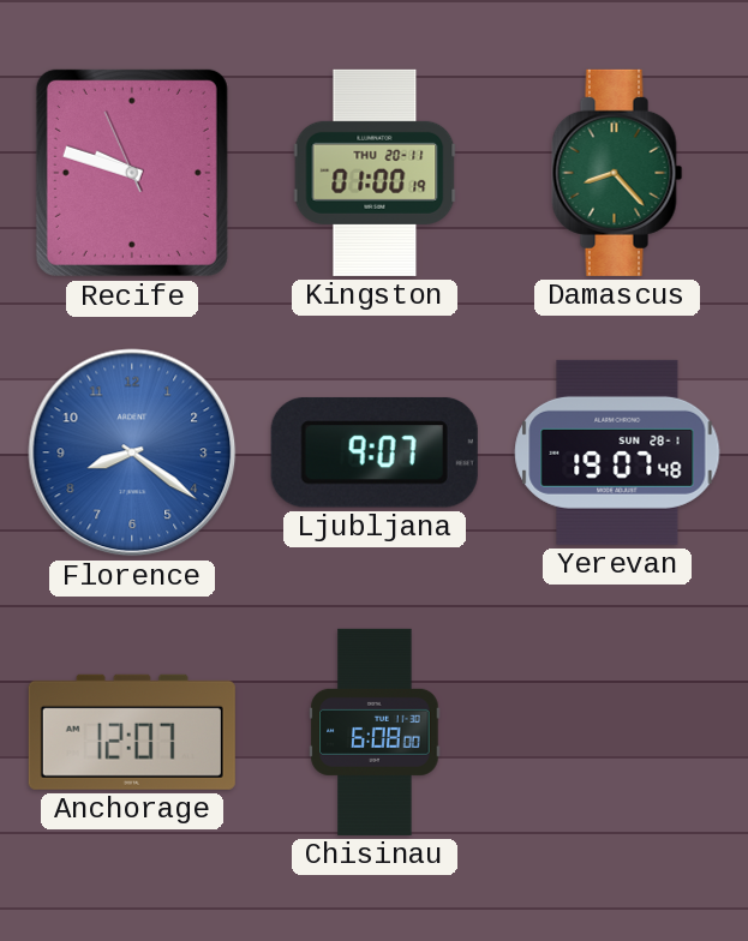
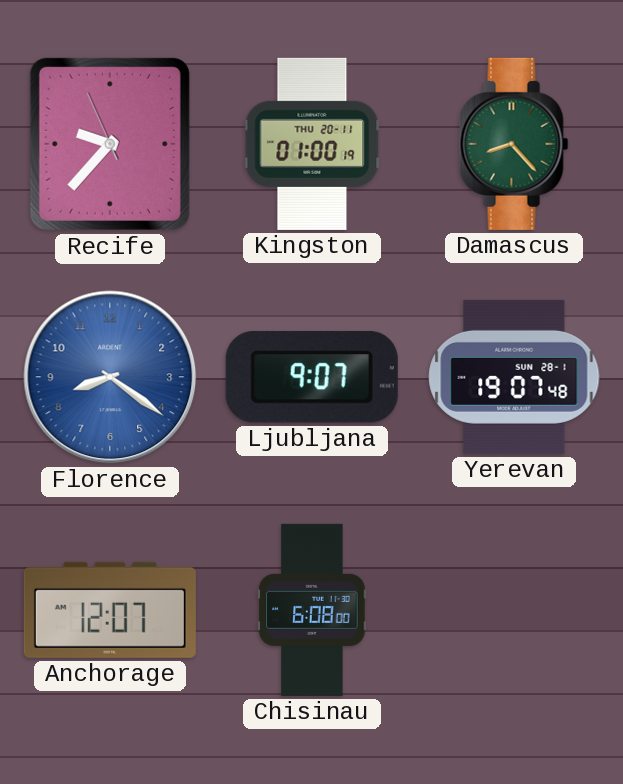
Recife: 9:47 -> 9:36 (110, 144)
